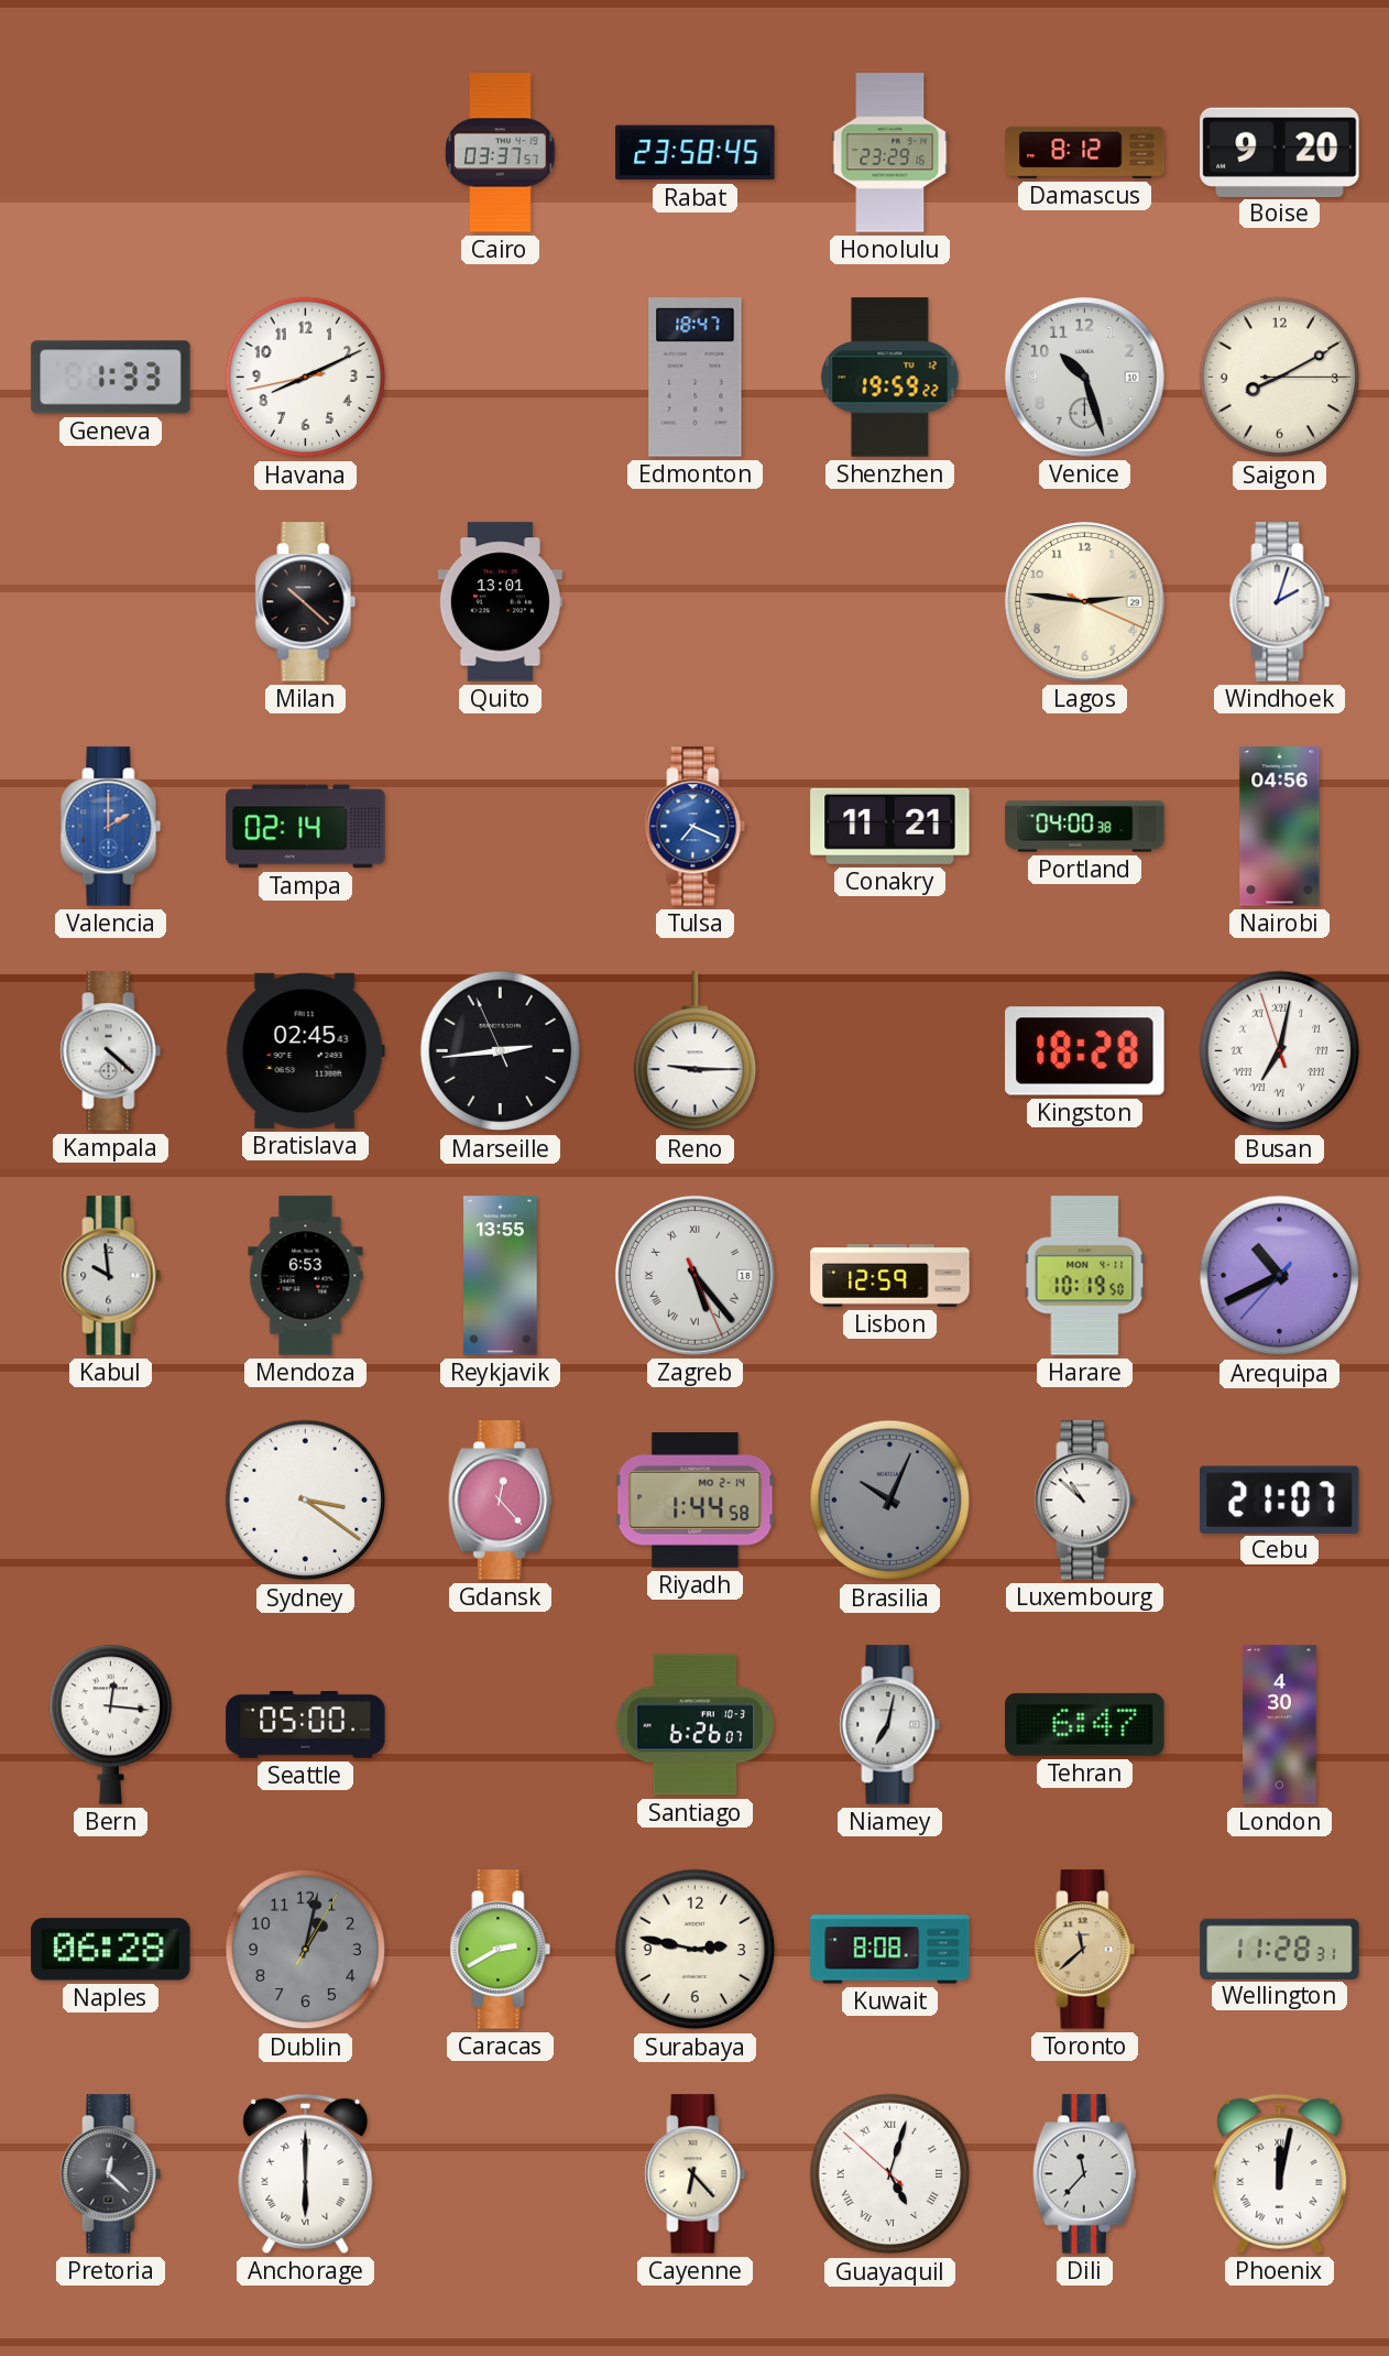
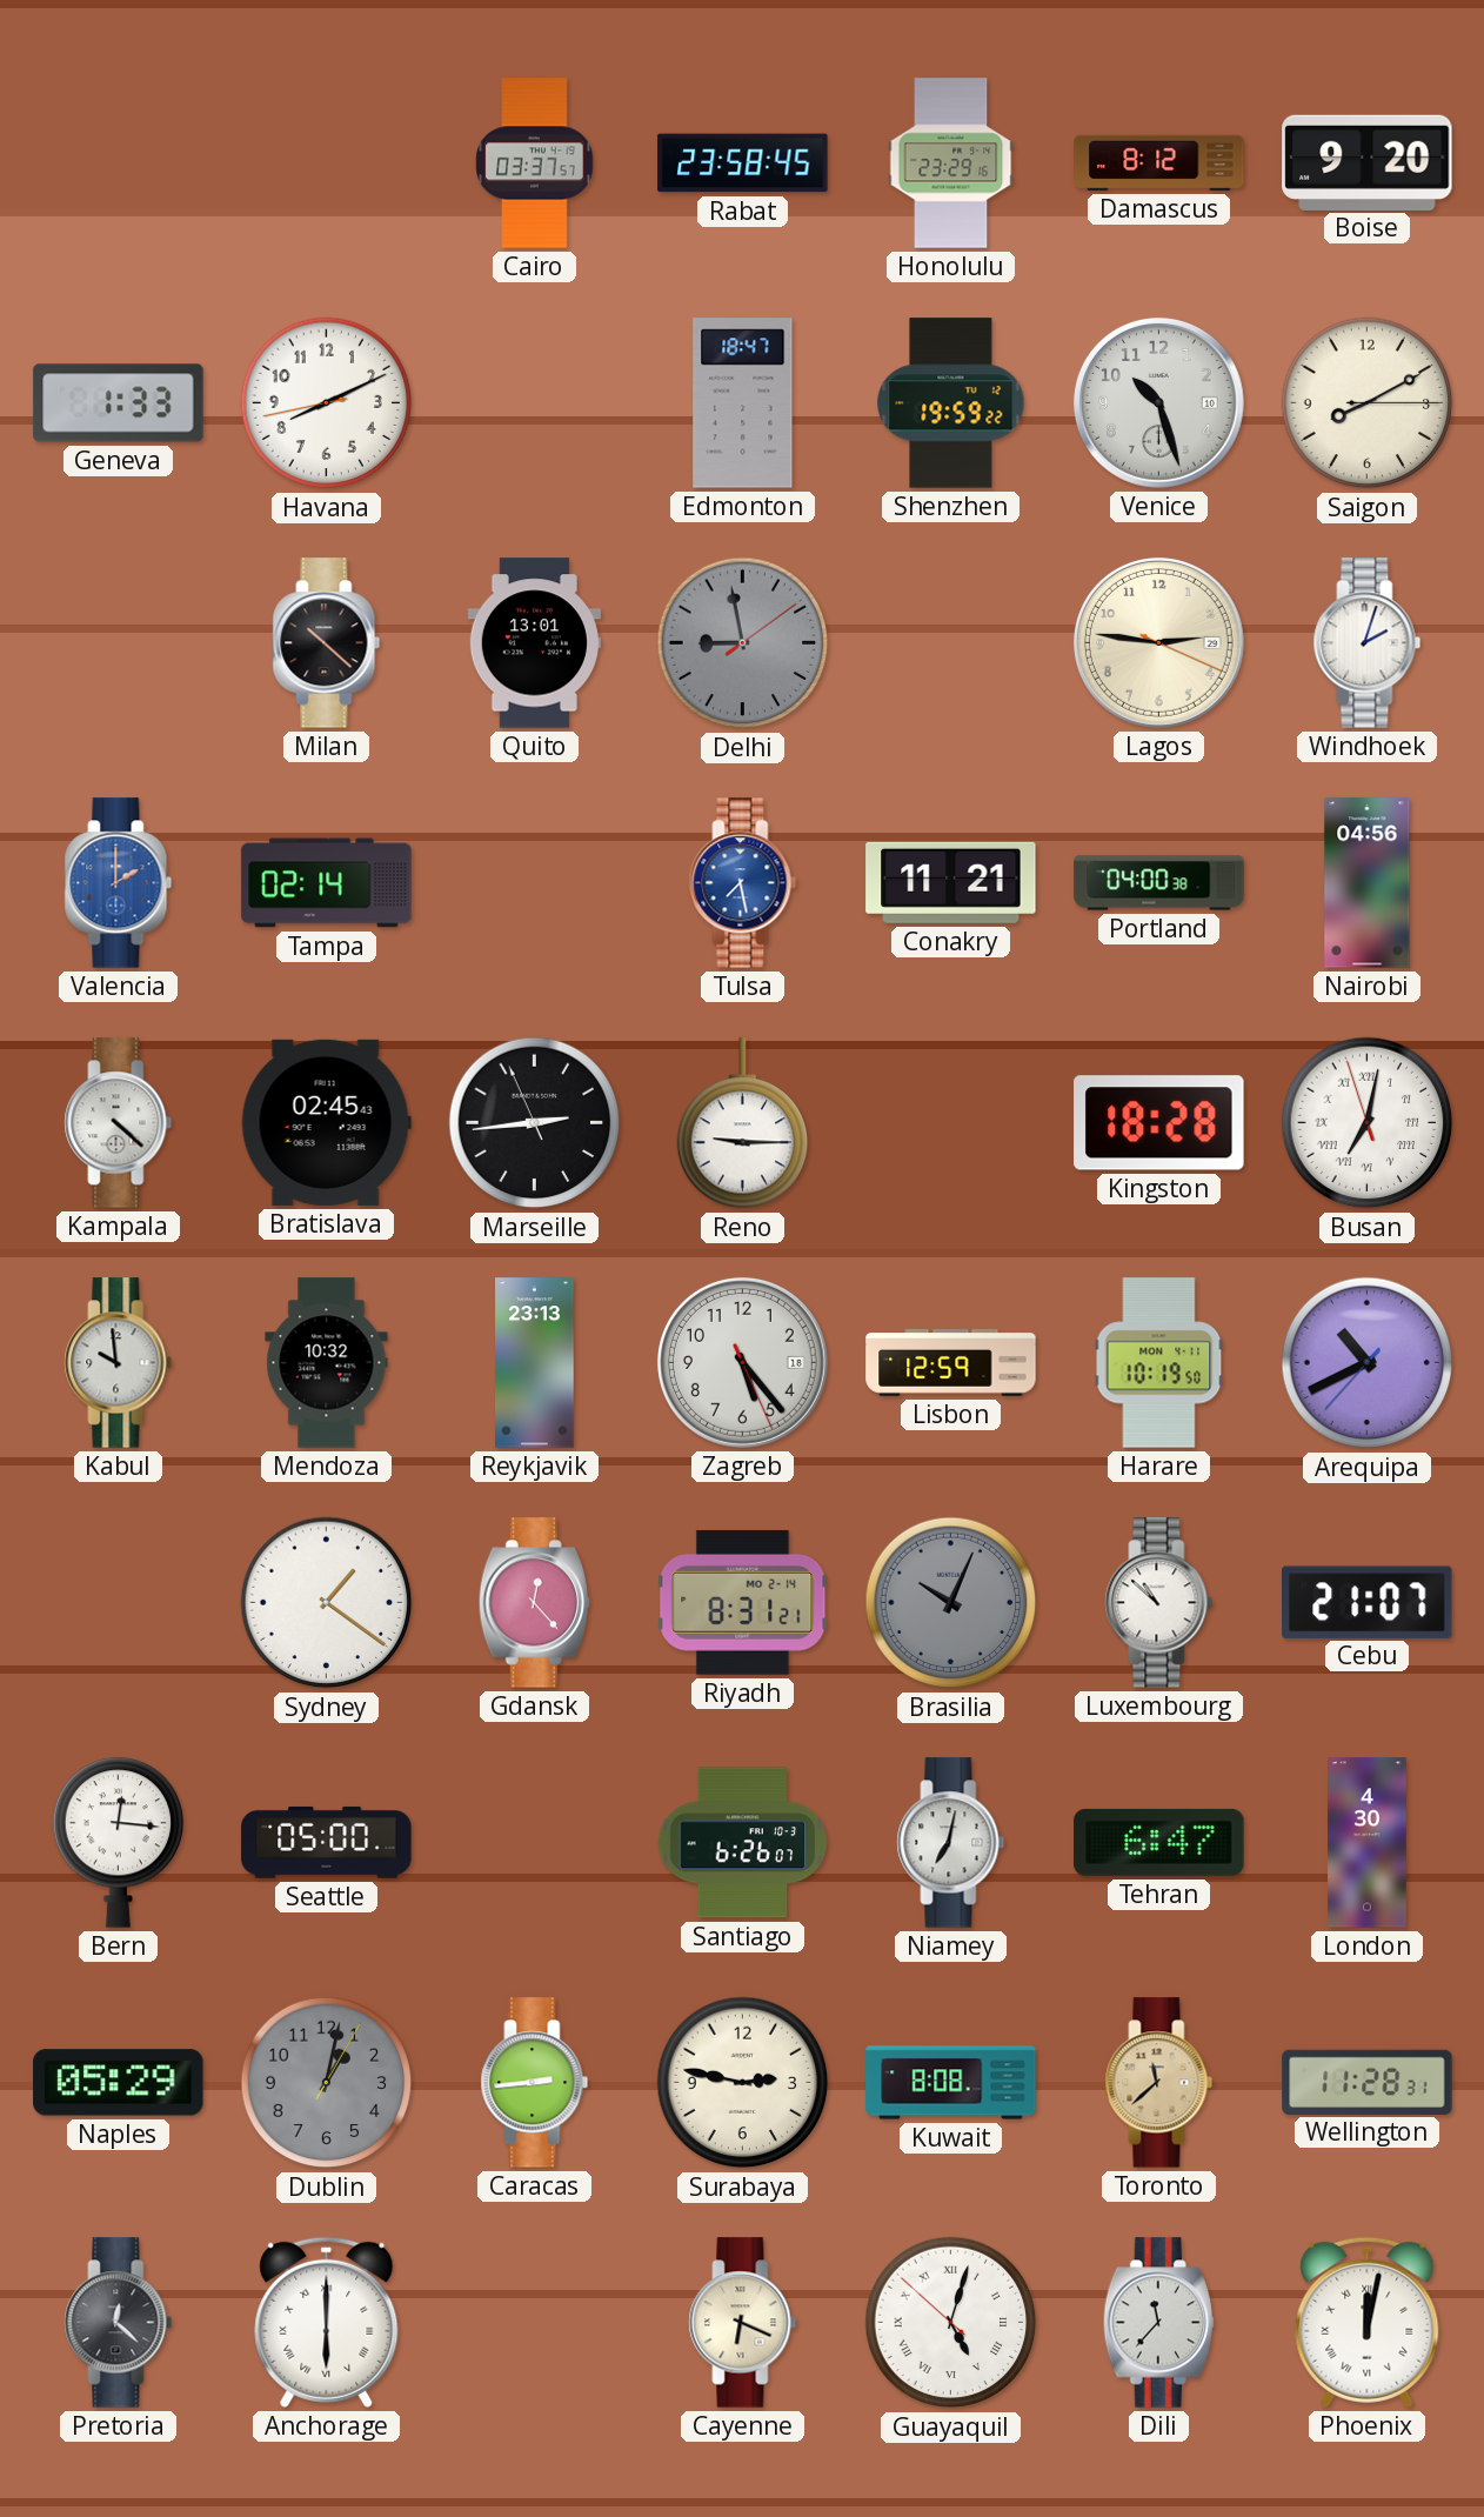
Delhi: none -> 8:58 (743, 643)
Tulsa: 7:19 -> 7:28 (743, 883)
Mendoza: 6:53 -> 10:32 (327, 1363)
Reykjavik: 13:55 -> 23:13 (535, 1363)
Zagreb numerals: Roman -> Arabic (742, 1362)
Sydney: 3:21 -> 1:21 (327, 1603)
Riyadh: 1:44 -> 8:31 (743, 1602)
Naples: 06:28 -> 05:29 (119, 2083)
Caracas: 2:40 -> 2:44 (535, 2083)
Cayenne: 6:23 -> 6:19 (743, 2323)
